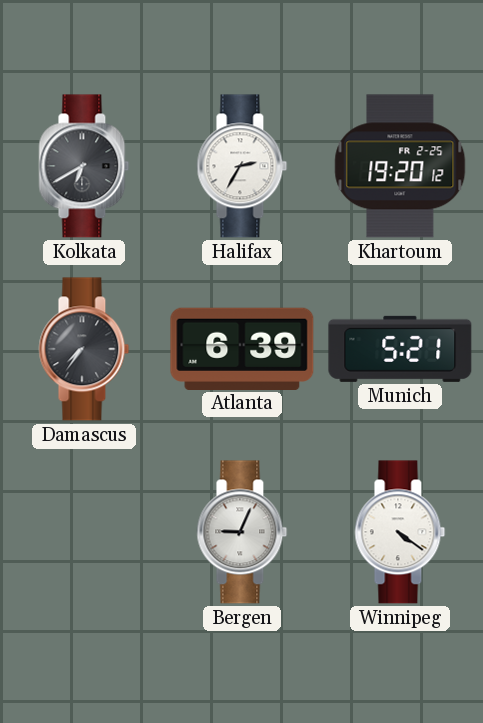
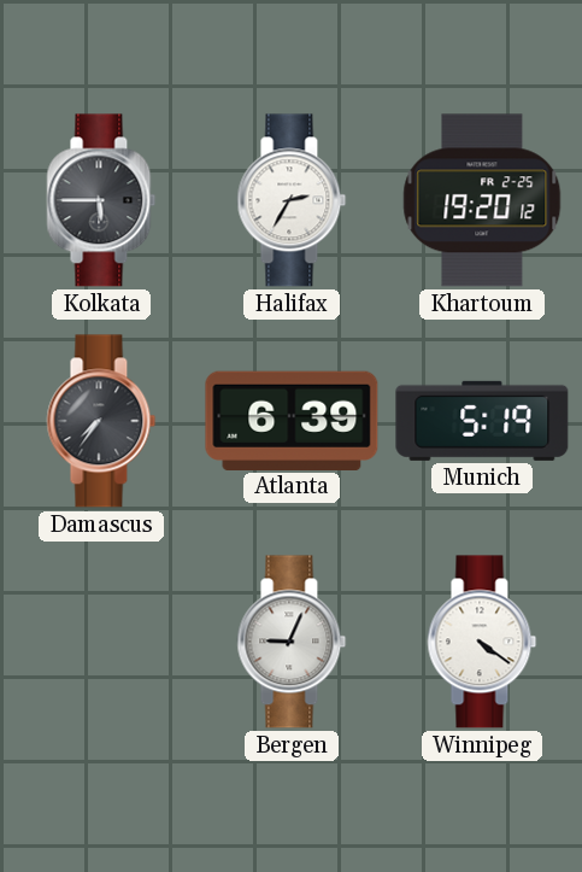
Kolkata: 6:40 -> 5:45 (101, 200)
Munich: 5:21 -> 5:19 (482, 421)
